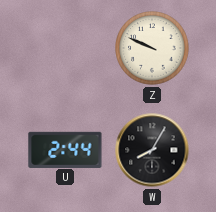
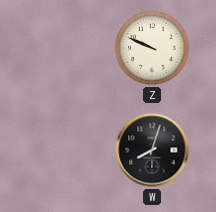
U: 2:44 -> none (65, 149)
W: 8:05 -> 8:03 (152, 150)
